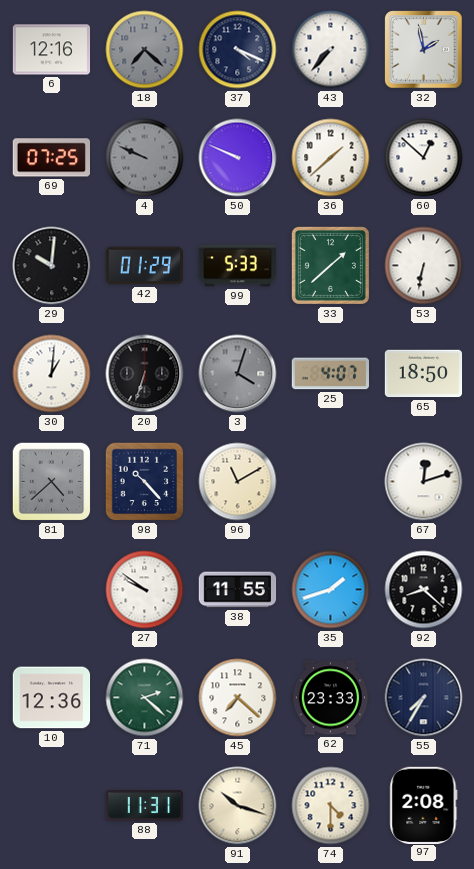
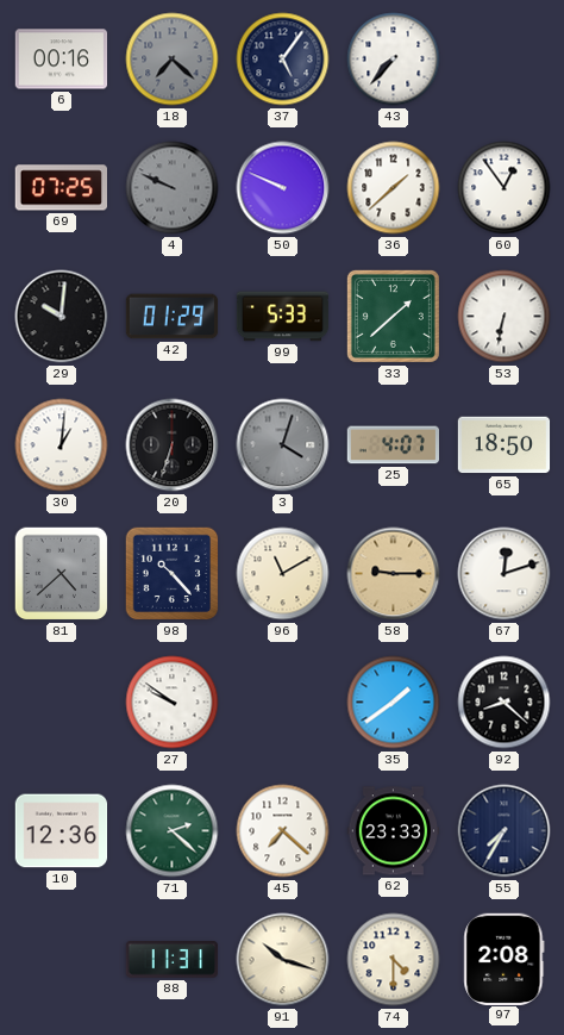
6: 12:16 -> 00:16 (62, 60)
37: 4:19 -> 5:06 (283, 60)
32: 1:58 -> none (424, 50)
60: 12:52 -> 12:54 (505, 188)
58: none -> 9:15 (394, 574)
38: 11:55 -> none (238, 590)
35: 1:42 -> 1:39 (394, 703)
